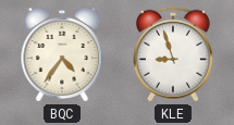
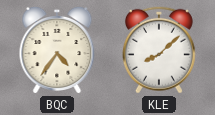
KLE: 8:57 -> 8:08 (159, 50)
